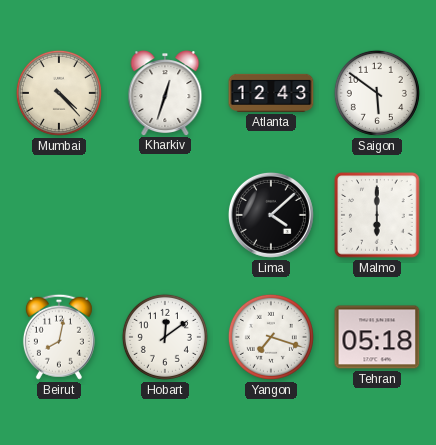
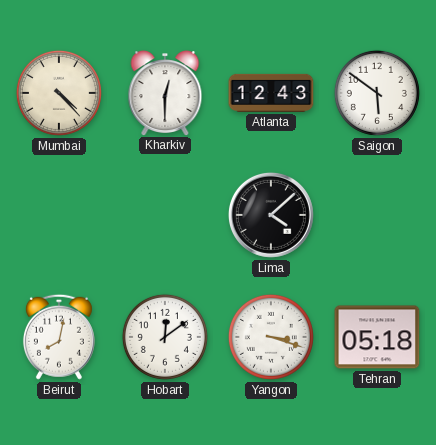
Kharkiv: 12:33 -> 12:30 (165, 93)
Malmo: 6:00 -> none (377, 215)
Yangon: 7:18 -> 3:18 (271, 337)
